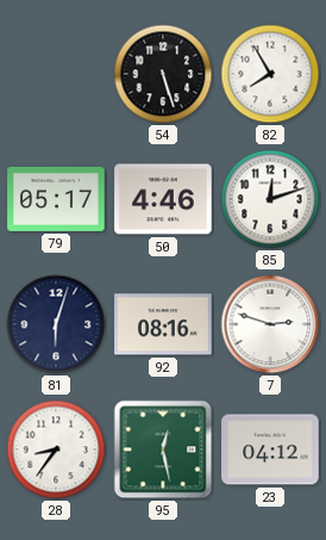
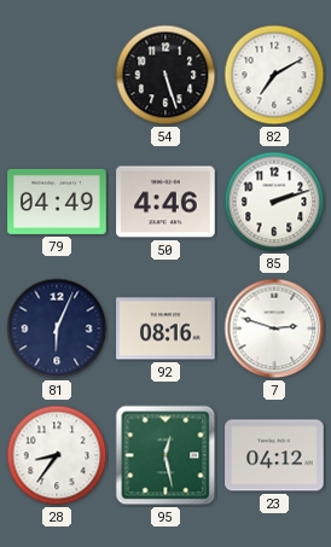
82: 7:55 -> 7:10 (274, 75)
79: 05:17 -> 04:49 (57, 202)
85: 12:12 -> 2:12 (274, 202)
81: 6:03 -> 6:04 (57, 328)
